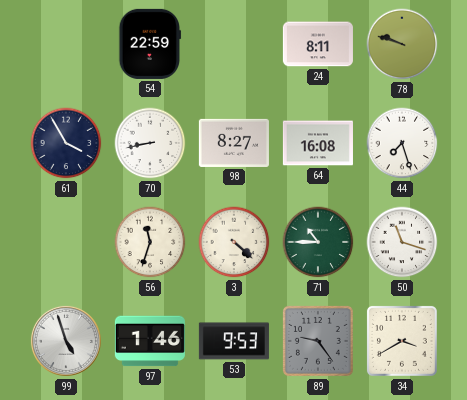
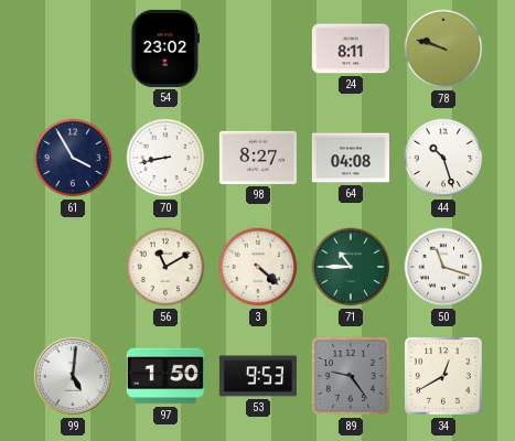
54: 22:59 -> 23:02 (165, 49)
64: 16:08 -> 04:08 (351, 158)
44: 7:27 -> 10:27 (443, 158)
56: 11:33 -> 11:10 (165, 267)
99: 4:57 -> 5:01 (73, 376)
97: 1:46 -> 1:50 (165, 376)
34: 3:40 -> 12:40 (443, 376)
